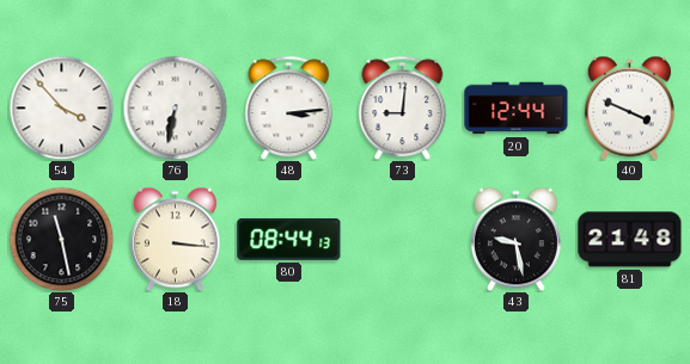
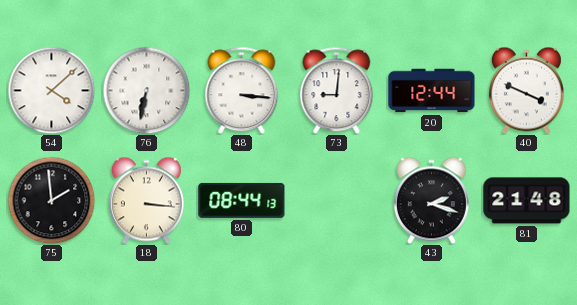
54: 3:53 -> 4:08 (51, 90)
48: 3:14 -> 3:16 (242, 90)
75: 11:28 -> 1:59 (51, 200)
43: 9:28 -> 2:18 (431, 200)
